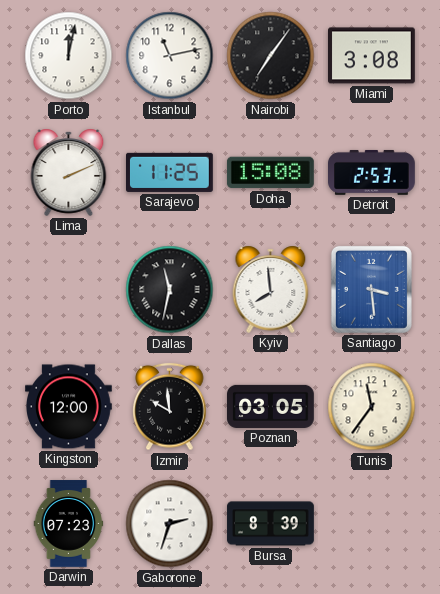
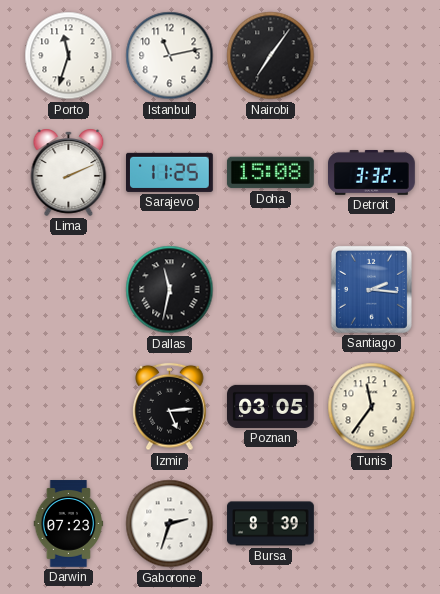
Porto: 12:02 -> 11:33 (69, 56)
Miami: 3:08 -> none (372, 56)
Detroit: 2:53 -> 3:32 (372, 172)
Kyiv: 7:59 -> none (271, 289)
Santiago: 3:29 -> 2:16 (371, 289)
Kingston: 12:00 -> none (69, 407)
Izmir: 9:59 -> 5:14 (170, 407)
